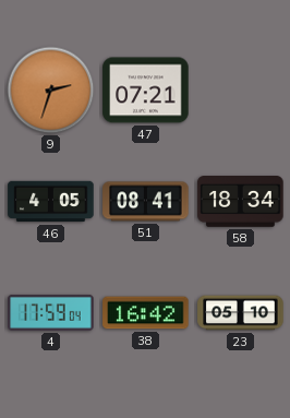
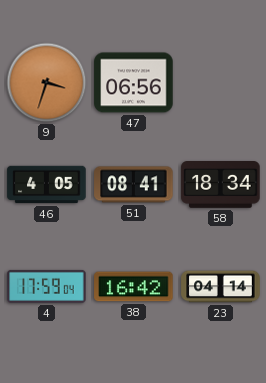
9: 2:33 -> 3:33 (47, 83)
47: 07:21 -> 06:56 (134, 83)
23: 05:10 -> 04:14 (221, 287)
